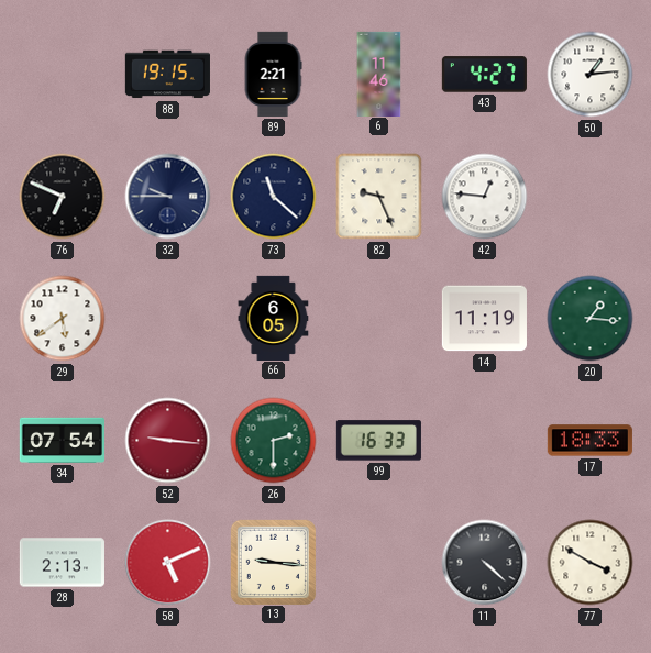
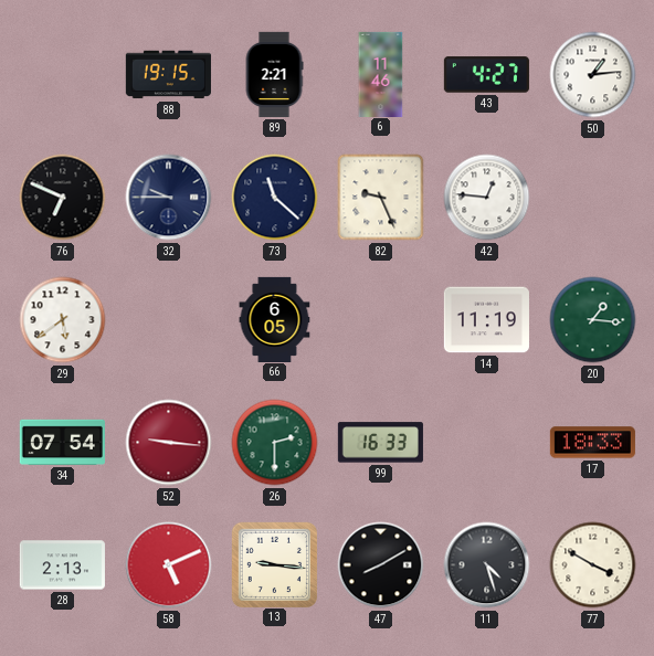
47: none -> 8:10 (381, 565)
11: 4:22 -> 4:27 (487, 565)
